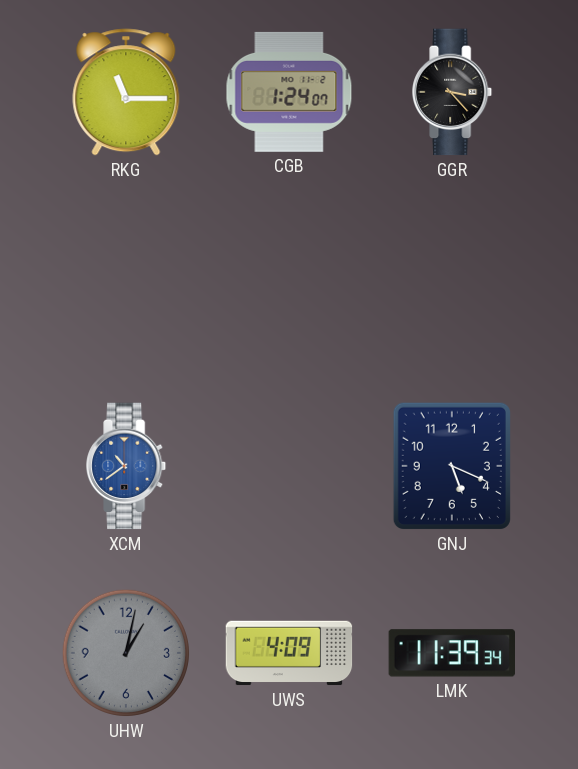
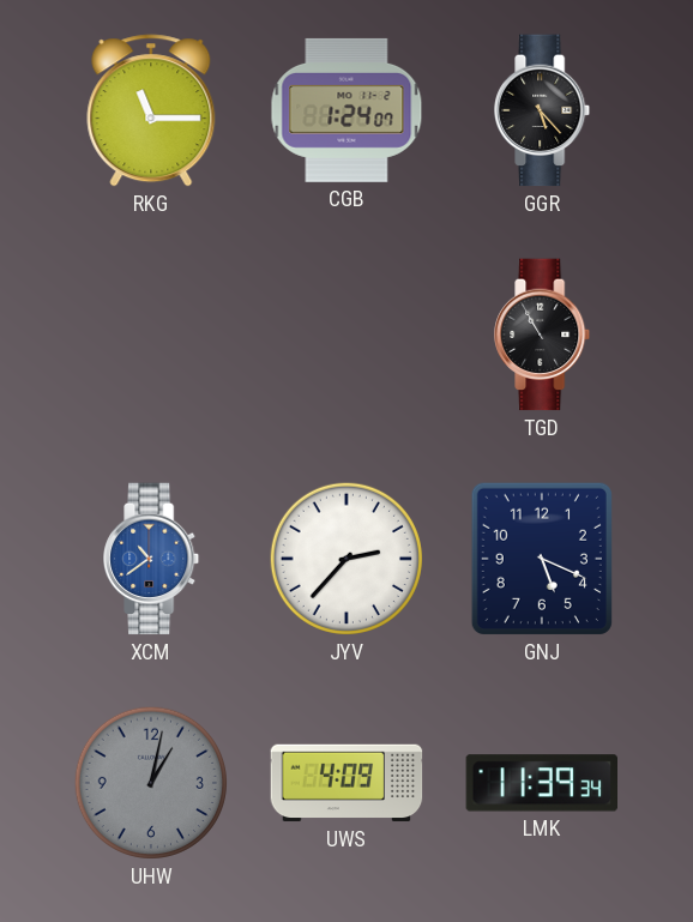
GGR: 3:23 -> 5:23 (543, 110)
TGD: none -> 10:55 (543, 335)
JYV: none -> 2:37 (346, 559)
